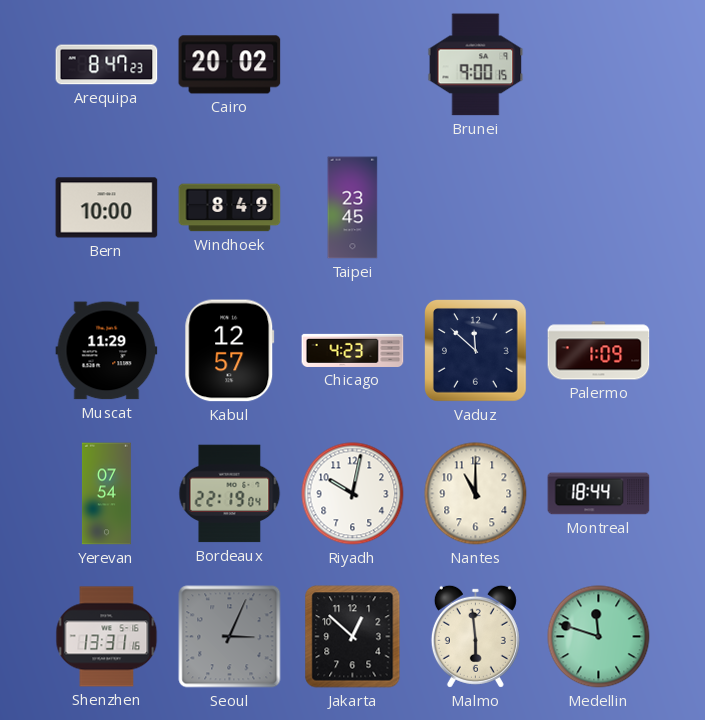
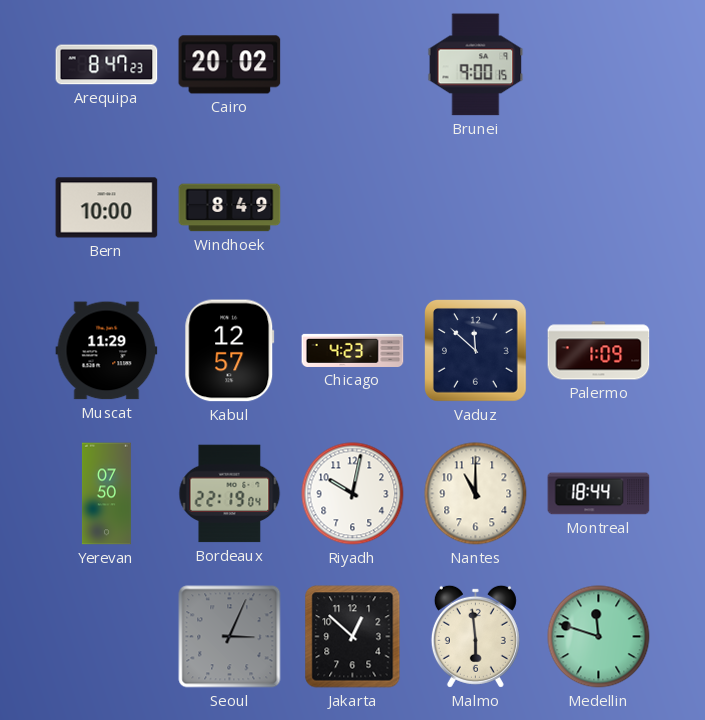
Taipei: 23:45 -> none (353, 208)
Yerevan: 07:54 -> 07:50 (106, 494)
Shenzhen: 13:31 -> none (107, 637)
